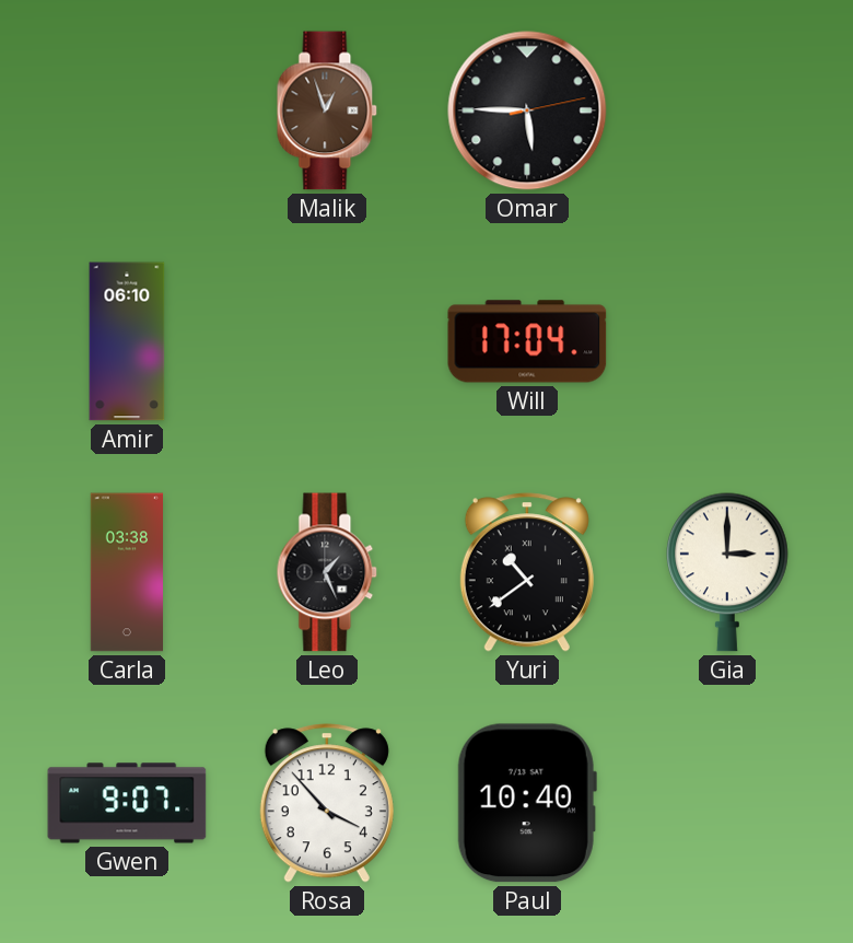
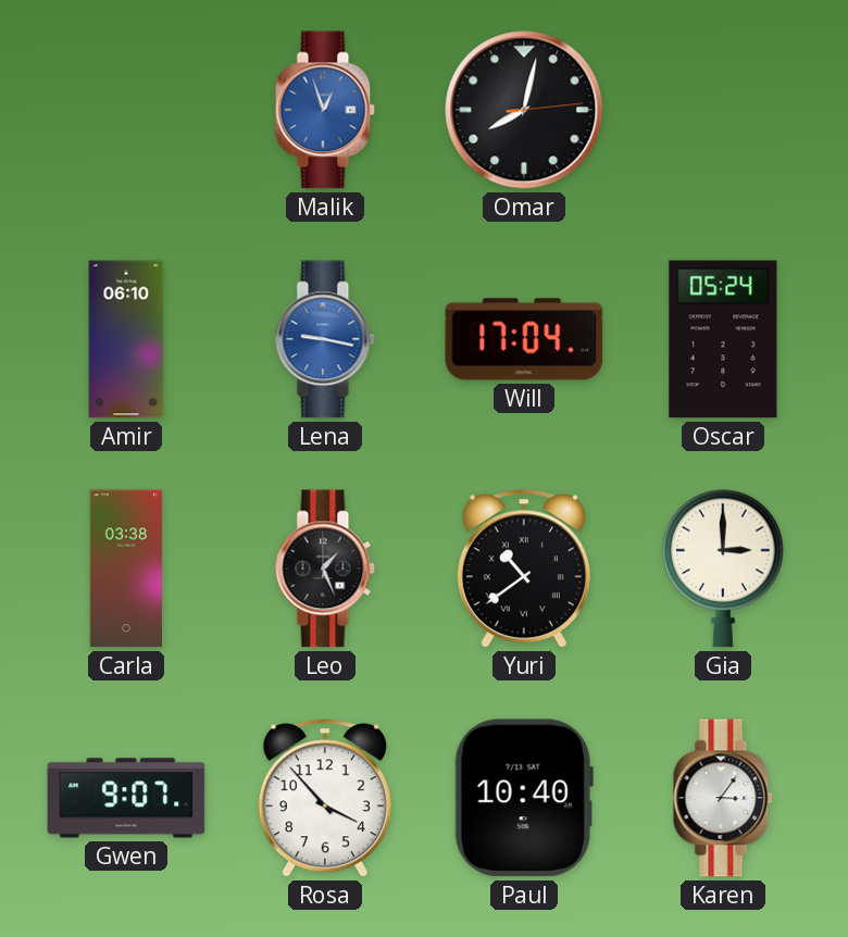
Malik dial: brown -> blue (325, 110)
Omar: 5:45 -> 8:02 (524, 110)
Lena: none -> 9:17 (325, 339)
Oscar: none -> 05:24 (723, 339)
Karen: none -> 3:06 (723, 798)
